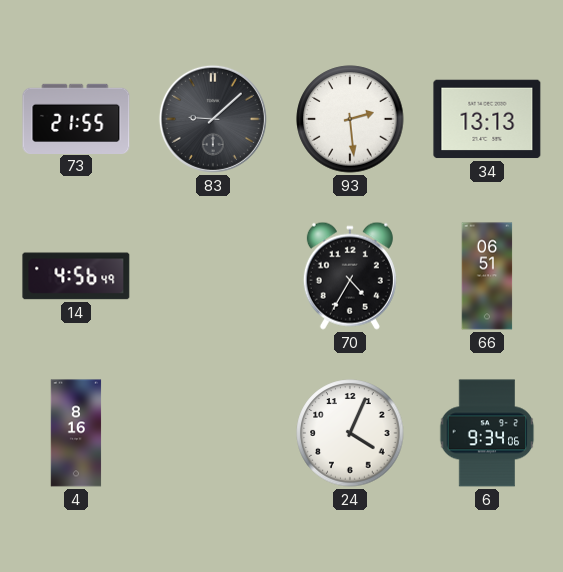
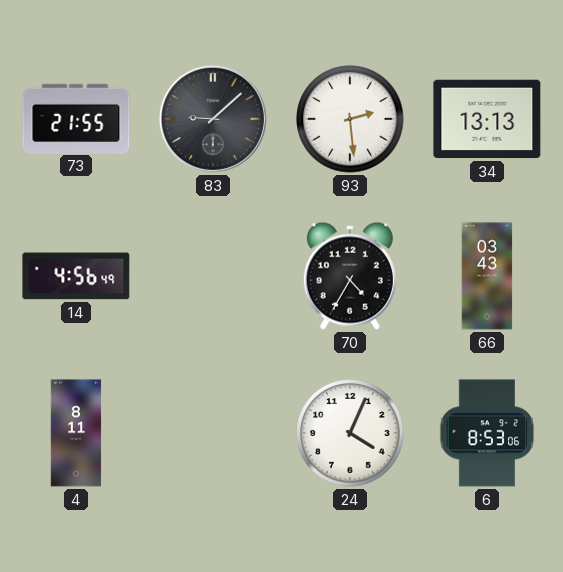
66: 06:51 -> 03:43 (487, 276)
4: 8:16 -> 8:11 (76, 433)
6: 9:34 -> 8:53 (487, 433)
